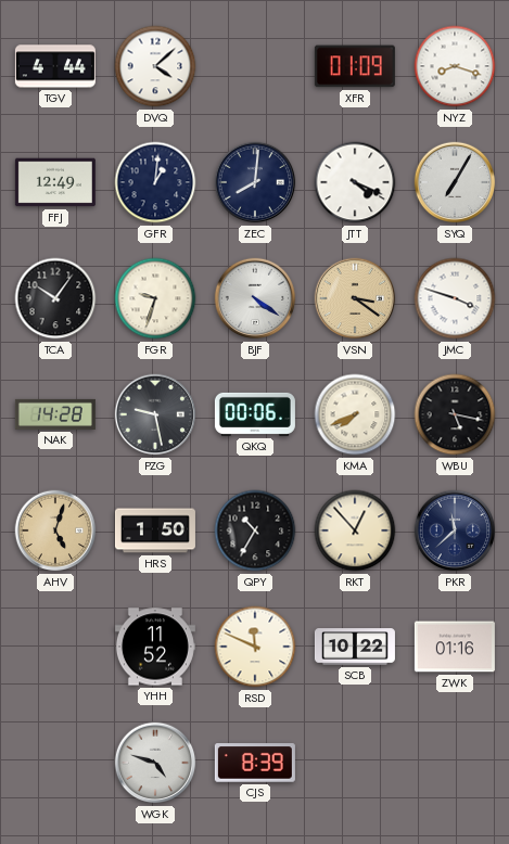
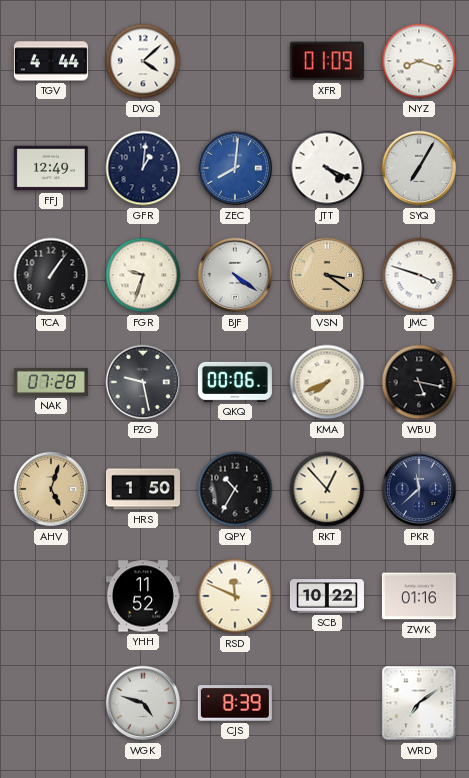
ZEC dial: navy -> blue (235, 168)
TCA: 10:06 -> 1:06 (51, 275)
NAK: 14:28 -> 07:28 (51, 382)
WRD: none -> 7:09 (419, 703)
